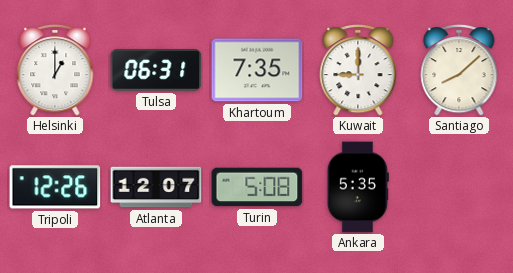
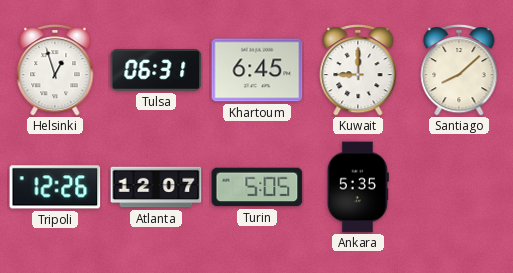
Helsinki: 1:00 -> 12:57 (55, 71)
Khartoum: 7:35 -> 6:45 (257, 70)
Turin: 5:08 -> 5:05 (257, 187)
